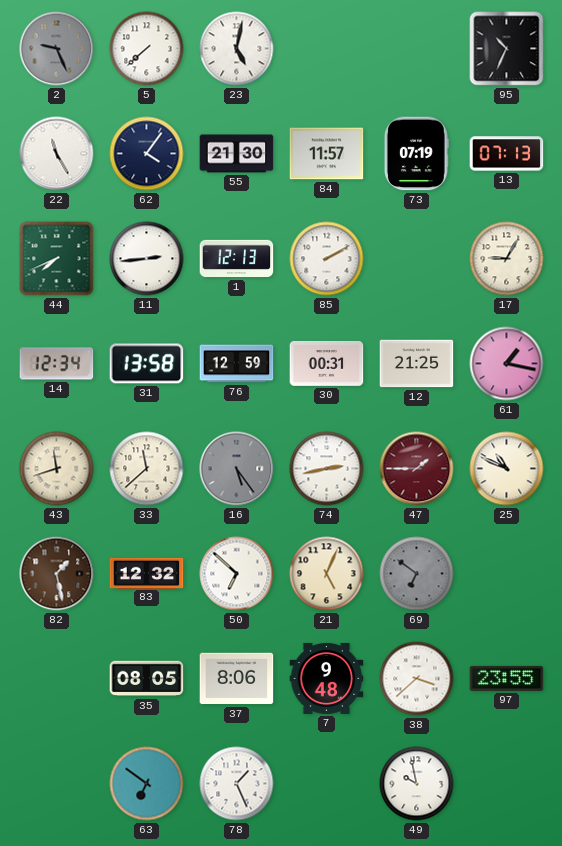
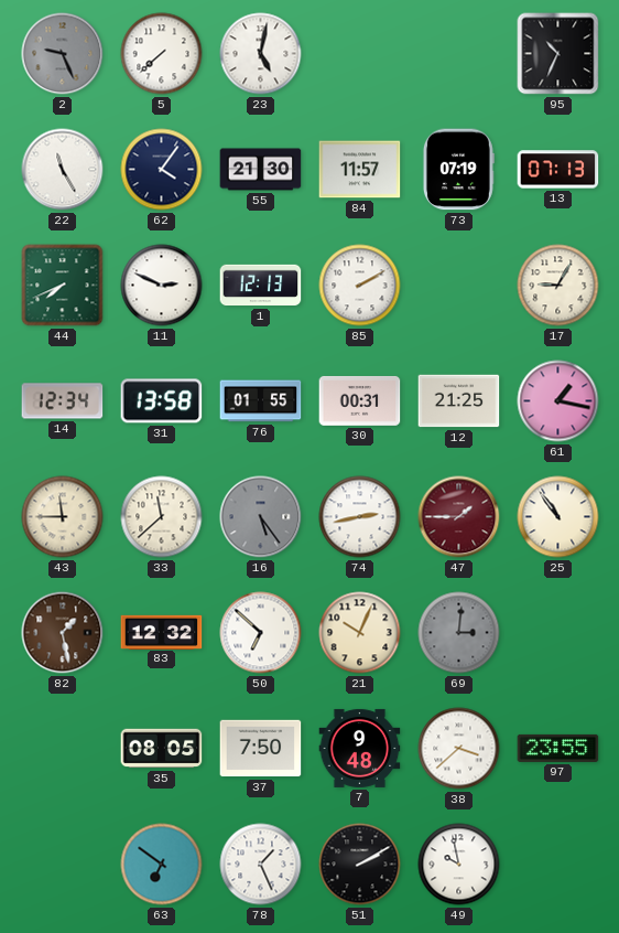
11: 2:44 -> 2:49 (162, 286)
76: 12:59 -> 01:55 (261, 401)
43: 11:42 -> 11:45 (63, 517)
25: 10:49 -> 10:54 (558, 517)
21: 5:04 -> 10:04 (360, 633)
69: 6:51 -> 3:01 (459, 633)
37: 8:06 -> 7:50 (261, 749)
51: none -> 2:10 (360, 865)
